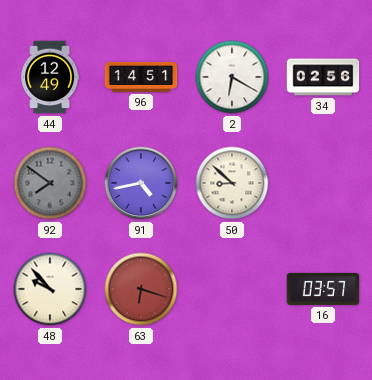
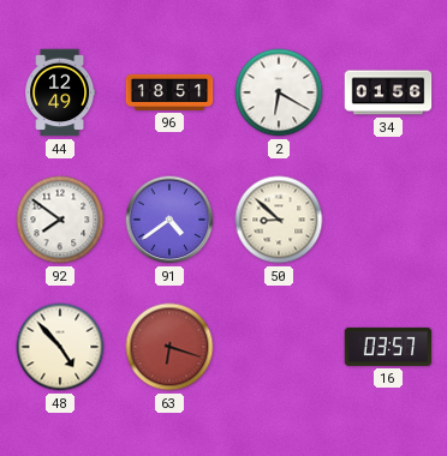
96: 14:51 -> 18:51 (169, 92)
34: 02:56 -> 01:56 (388, 92)
92 dial: grey -> white (60, 220)
91: 4:43 -> 4:39 (169, 220)
48: 9:53 -> 4:53 (60, 347)
